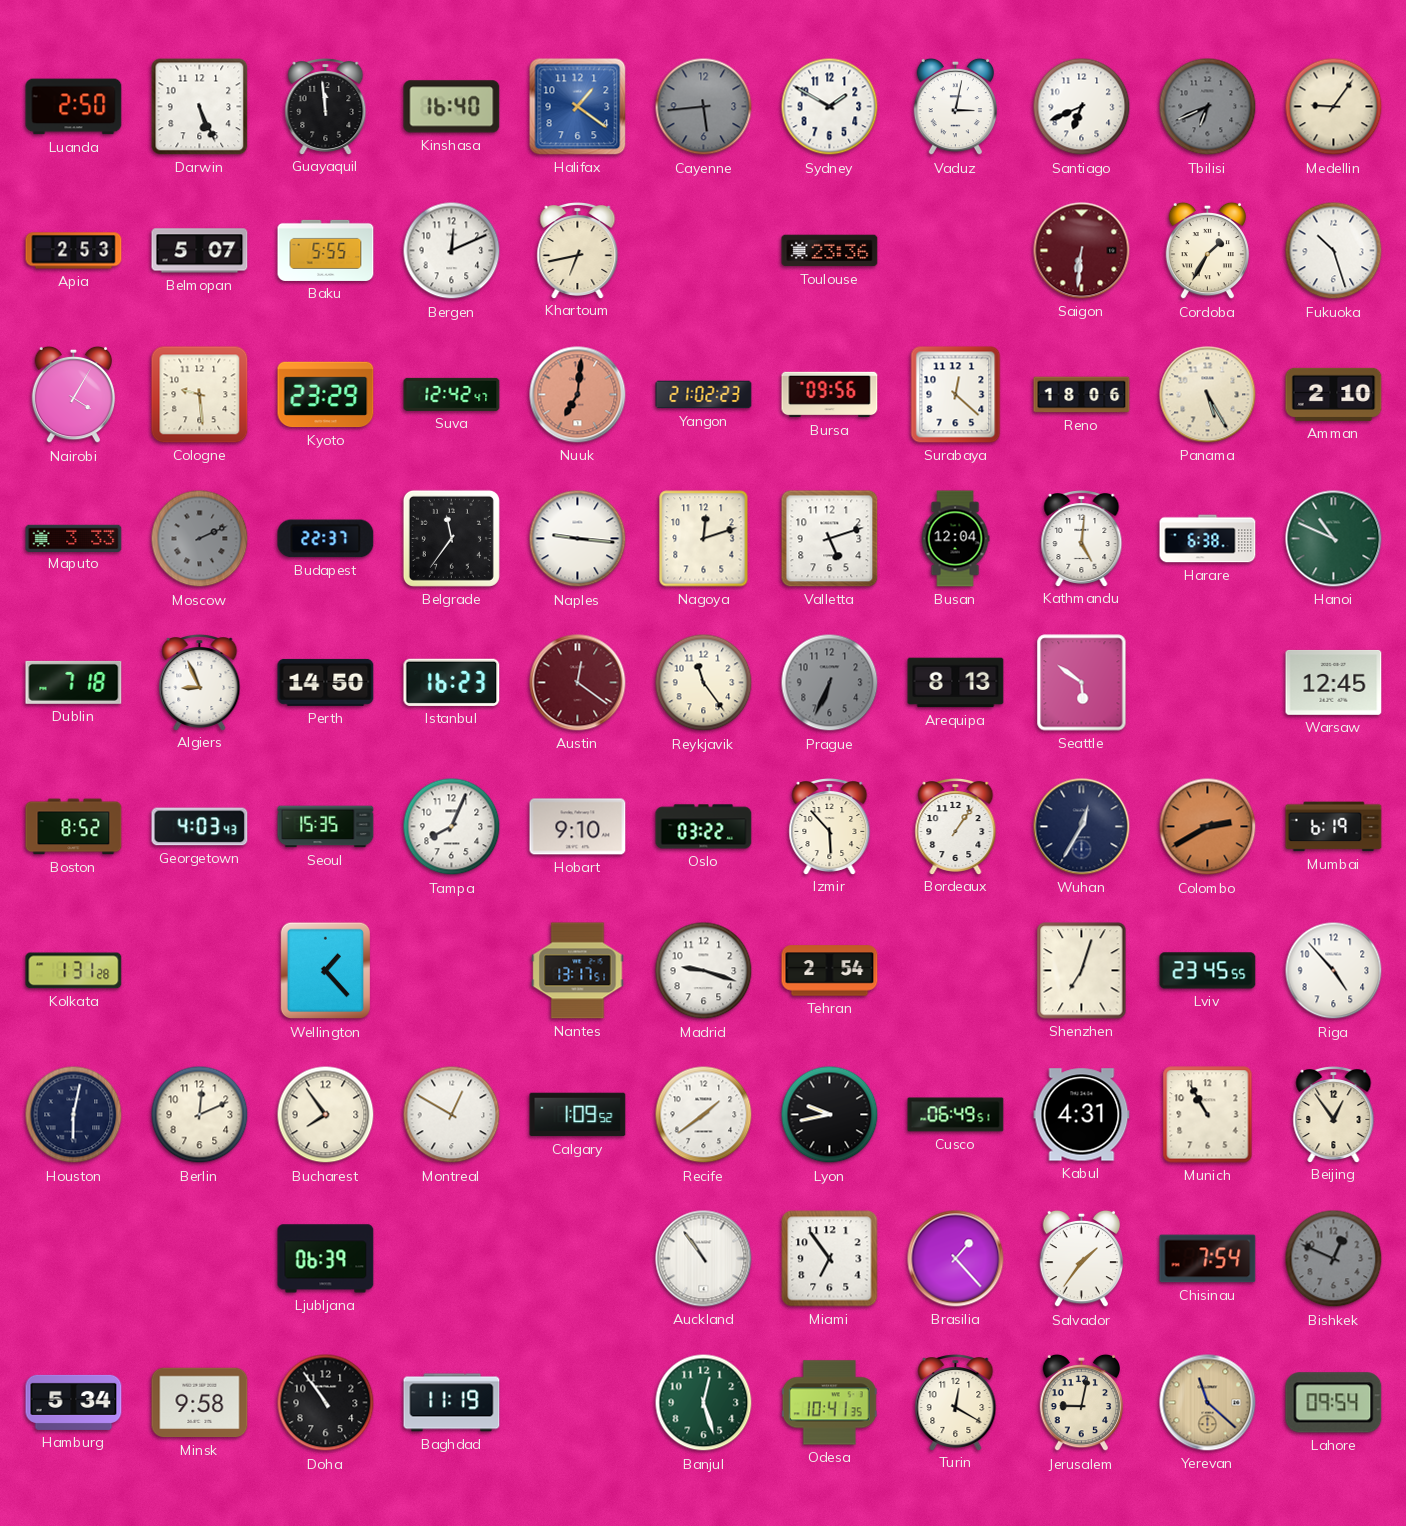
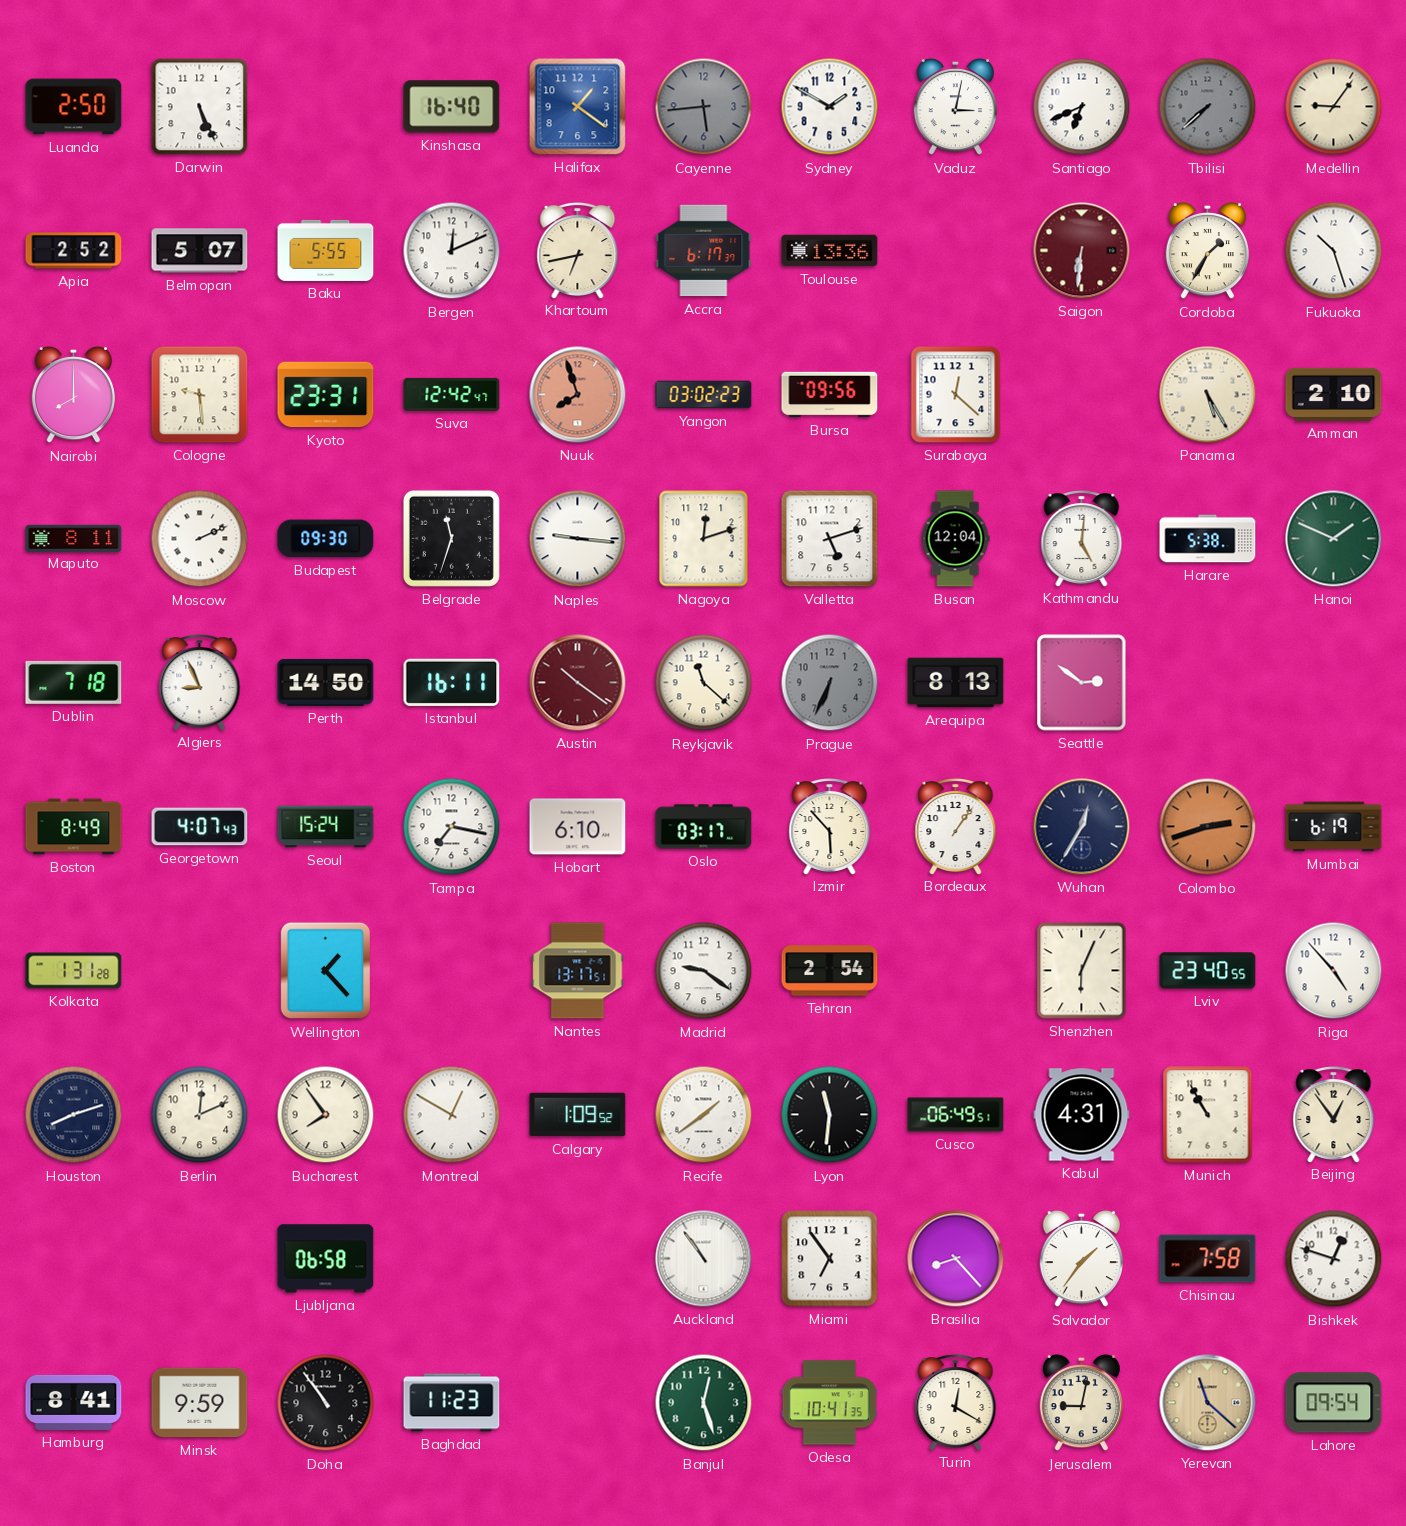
Guayaquil: 11:59 -> none (326, 107)
Tbilisi: 6:41 -> 7:38 (1208, 107)
Apia: 2:53 -> 2:52 (74, 251)
Accra: none -> 6:17 (704, 251)
Toulouse: 23:36 -> 13:36 (830, 251)
Nairobi: 4:05 -> 8:00 (74, 395)
Kyoto: 23:29 -> 23:31 (326, 395)
Nuuk: 7:01 -> 7:57 (578, 395)
Yangon: 21:02 -> 03:02 (704, 395)
Reno: 18:06 -> none (1082, 395)
Maputo: 3:33 -> 8:11 (74, 538)
Moscow dial: grey -> white (200, 539)
Budapest: 22:37 -> 09:30 (326, 539)
Belgrade: 11:36 -> 11:33 (451, 538)
Harare: 6:38 -> 5:38 (1208, 539)
Hanoi: 10:49 -> 1:49 (1334, 539)
Istanbul: 16:23 -> 16:11 (452, 682)
Austin: 12:21 -> 10:21 (578, 683)
Reykjavik: 11:24 -> 11:22 (704, 683)
Seattle: 5:51 -> 2:51 (1082, 683)
Warsaw: 12:45 -> none (1334, 682)
Boston: 8:52 -> 8:49 (74, 827)
Georgetown: 4:03 -> 4:07 (200, 827)
Seoul: 15:35 -> 15:24 (326, 827)
Tampa: 8:04 -> 7:17 (452, 827)
Hobart: 9:10 -> 6:10 (578, 827)
Oslo: 03:22 -> 03:17 (704, 827)
Colombo: 2:40 -> 2:42 (1208, 827)
Madrid: 9:18 -> 9:21 (704, 971)
Shenzhen: 7:03 -> 6:04 (1082, 971)
Lviv: 23:45 -> 23:40 (1208, 971)
Houston: 6:02 -> 8:12 (74, 1115)
Lyon: 9:43 -> 11:31 (830, 1115)
Ljubljana: 06:39 -> 06:58 (326, 1259)
Brasilia: 1:23 -> 8:23 (956, 1259)
Chisinau: 7:54 -> 7:58 (1208, 1259)
Bishkek: 12:49 -> 12:48 (1334, 1259)
Bishkek dial: grey -> white (1334, 1259)
Hamburg: 5:34 -> 8:41 (74, 1402)
Minsk: 9:58 -> 9:59 (200, 1403)
Baghdad: 11:19 -> 11:23 (452, 1403)
